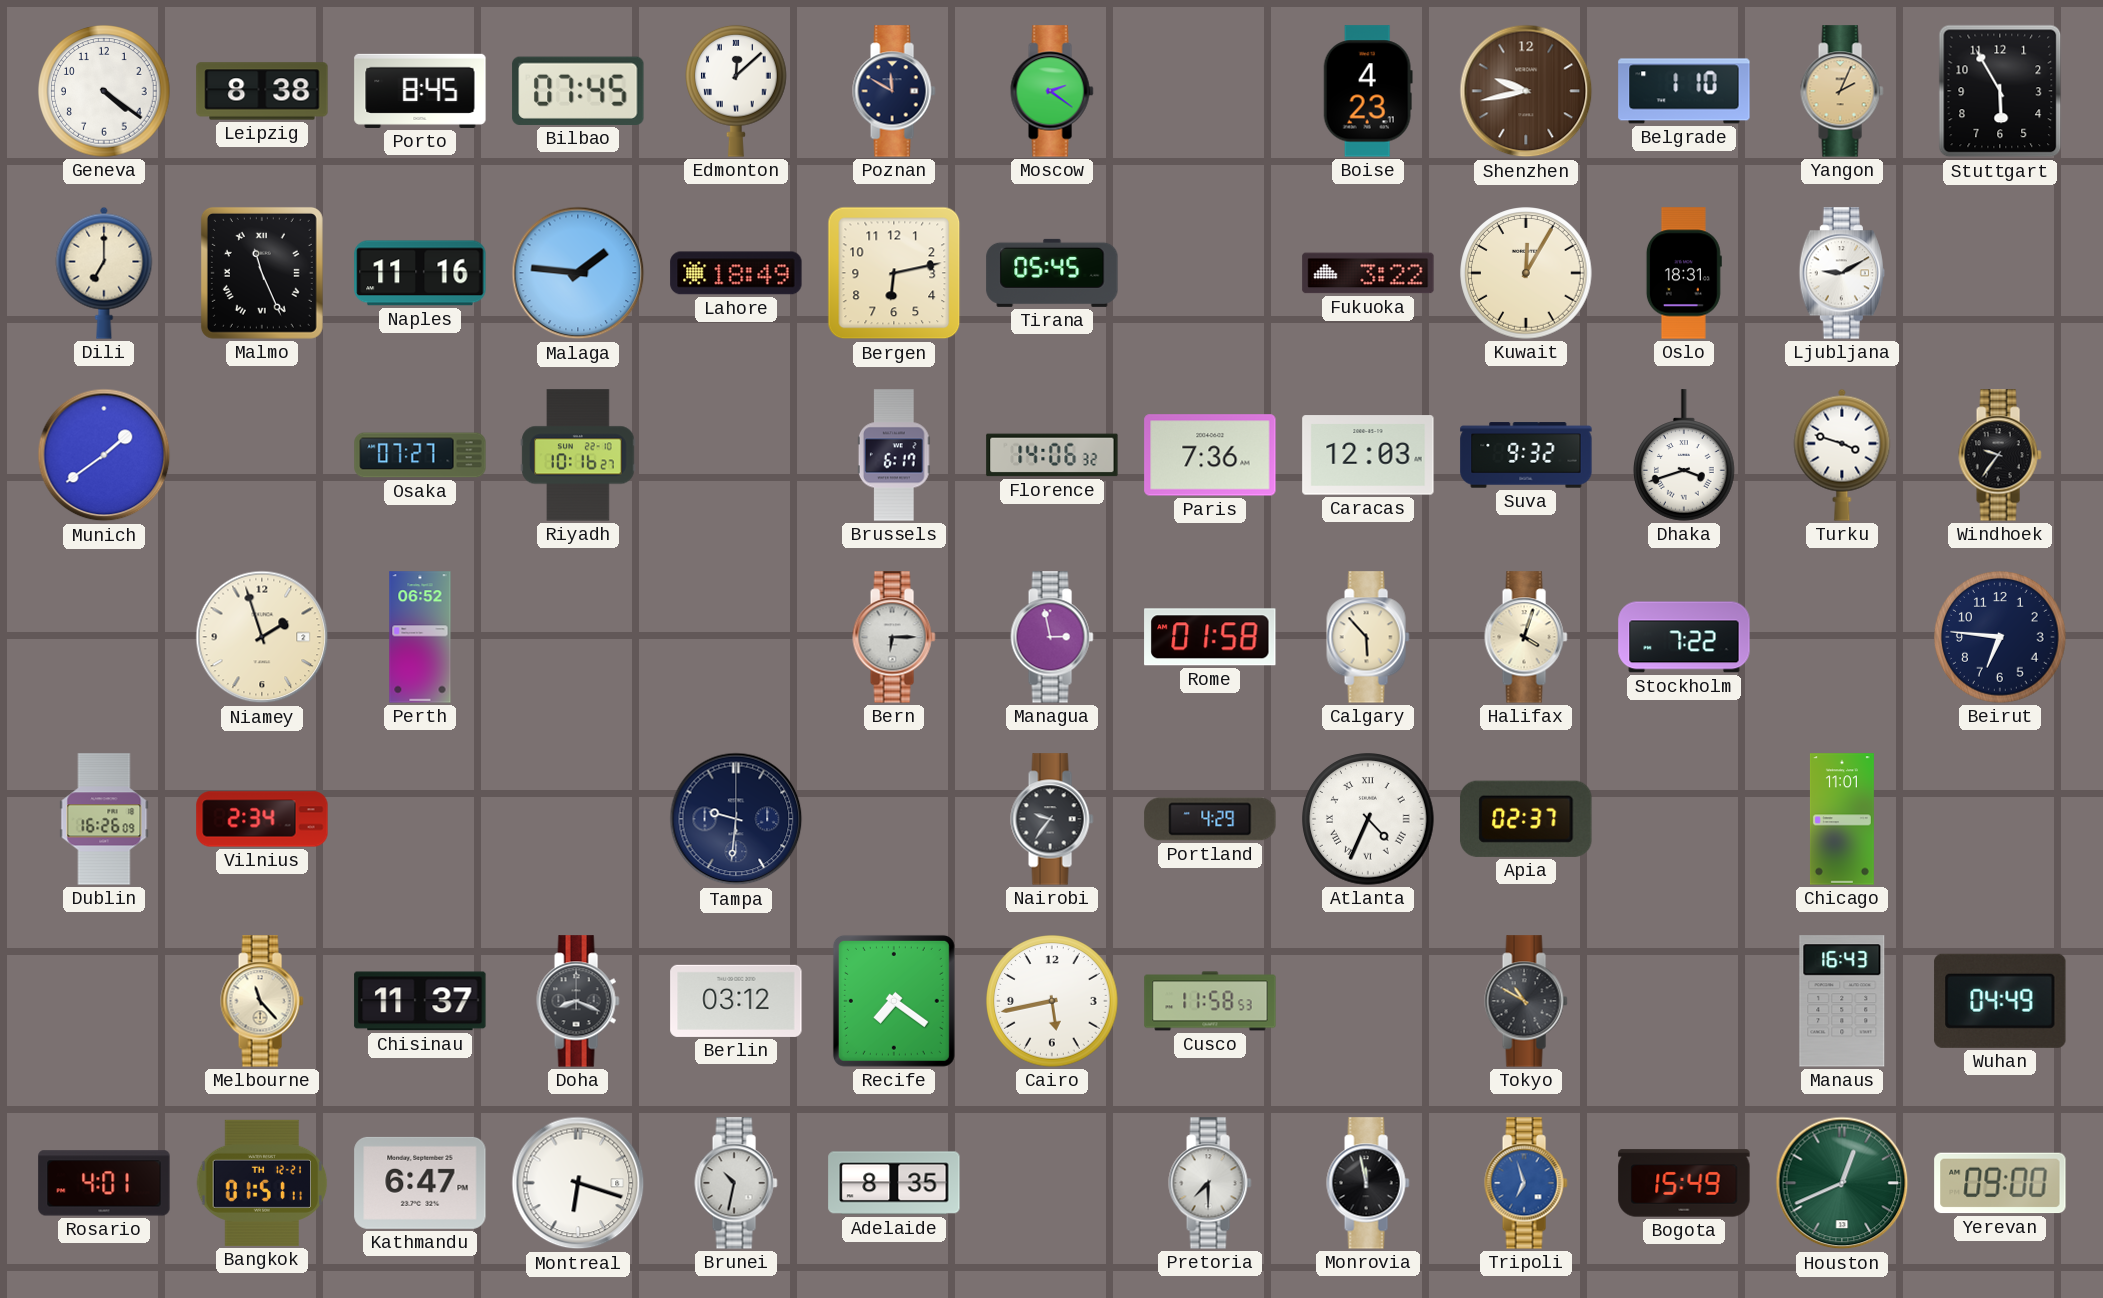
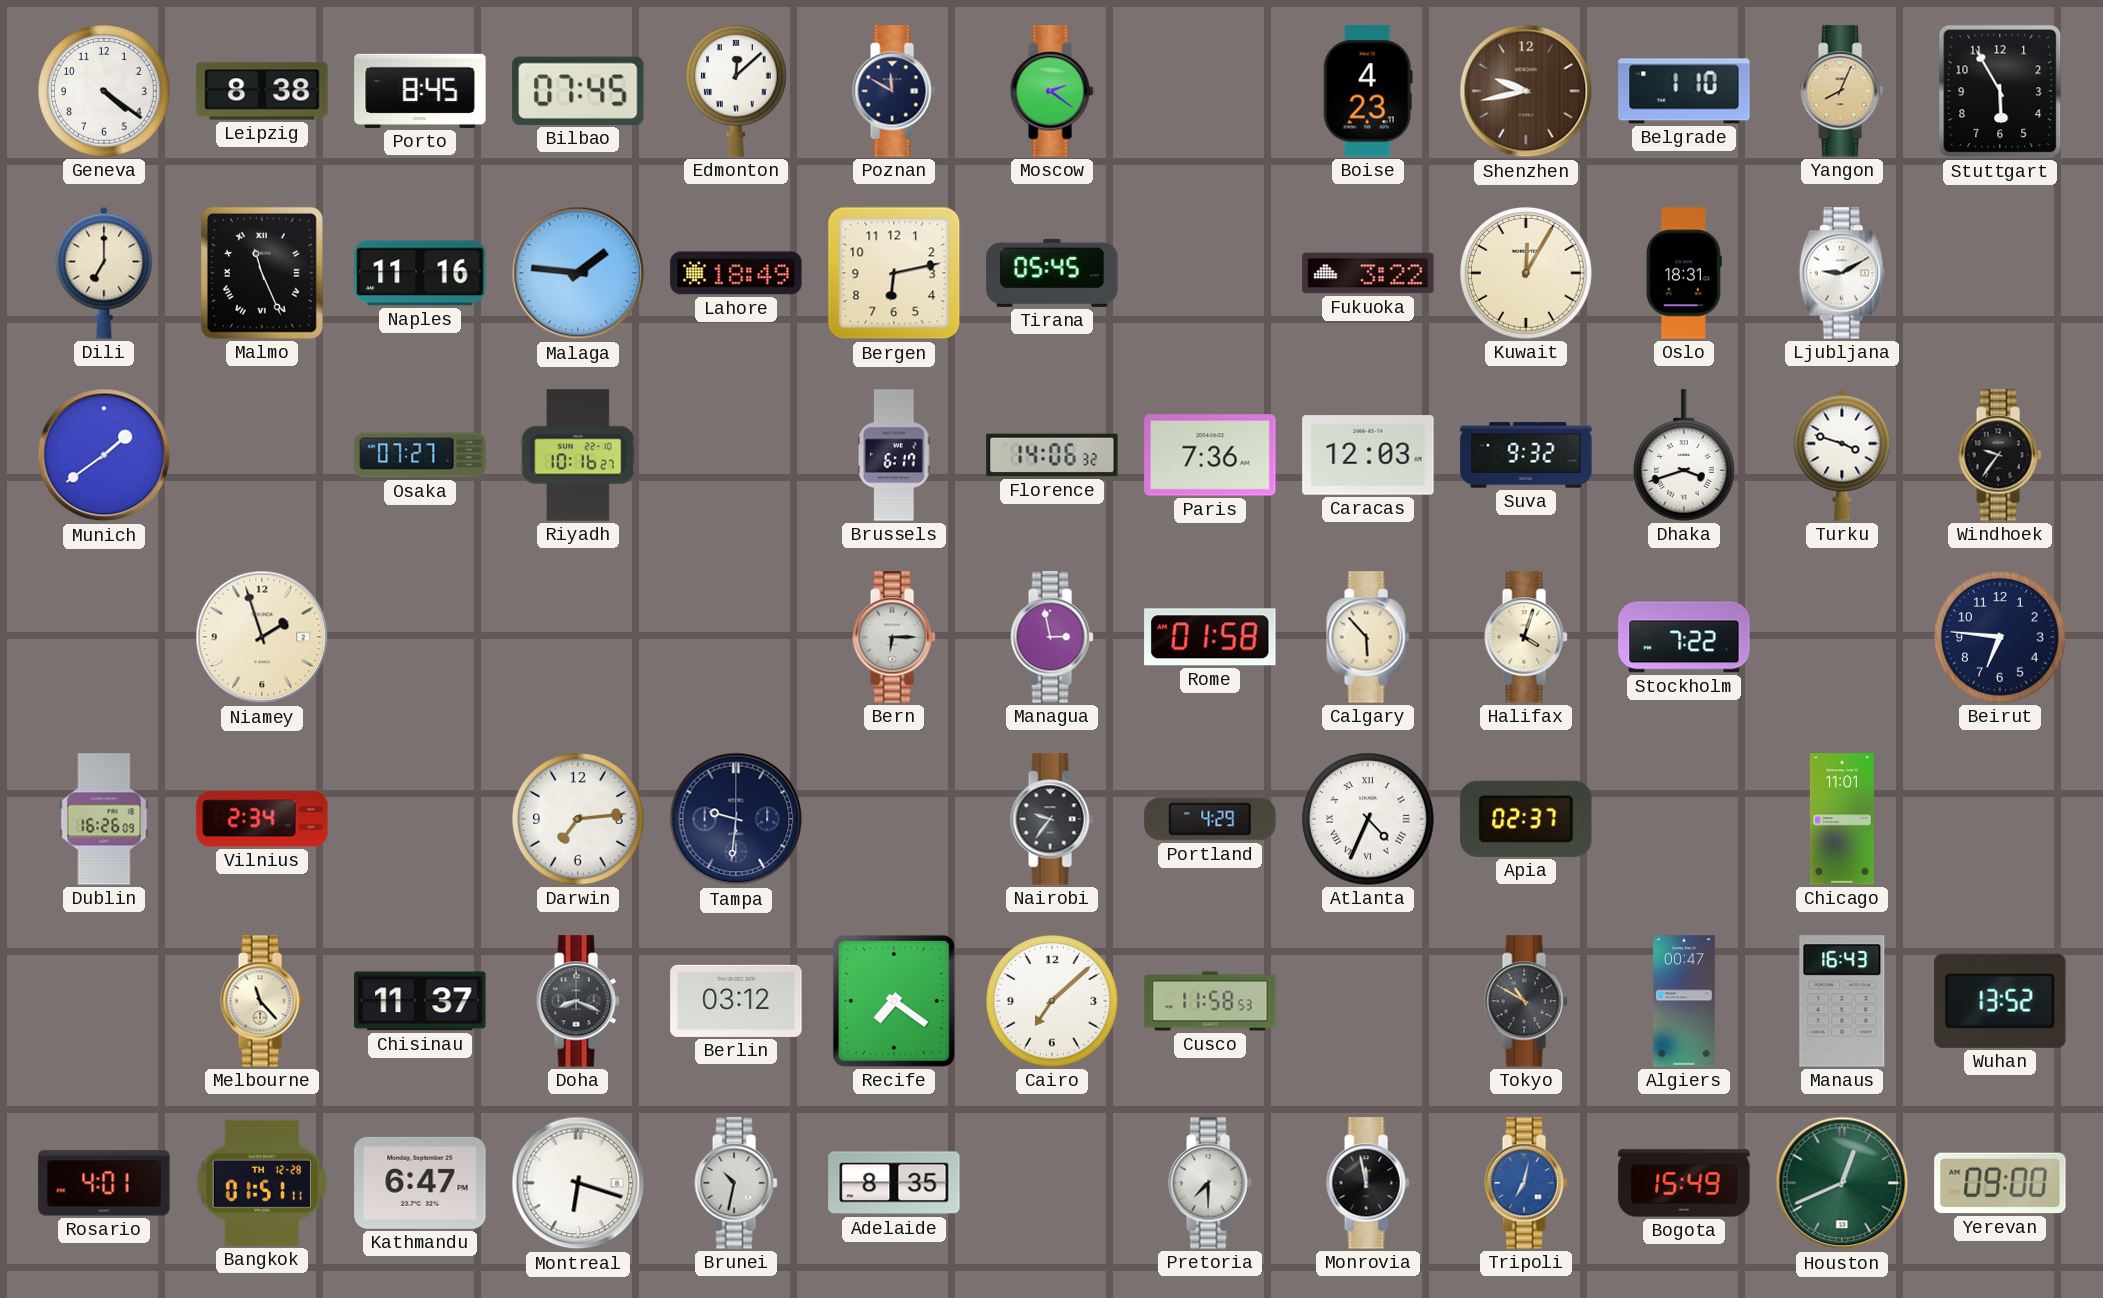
Yangon: 2:04 -> 8:04 (1842, 91)
Perth: 06:52 -> none (420, 637)
Darwin: none -> 7:14 (578, 819)
Cairo: 5:43 -> 7:08 (1052, 1001)
Algiers: none -> 00:47 (1685, 1001)
Wuhan: 04:49 -> 13:52 (2000, 1001)
Bangkok date: TH 12-21 -> TH 12-28 (262, 1183)
Tripoli: 6:57 -> 7:02 (1526, 1183)
